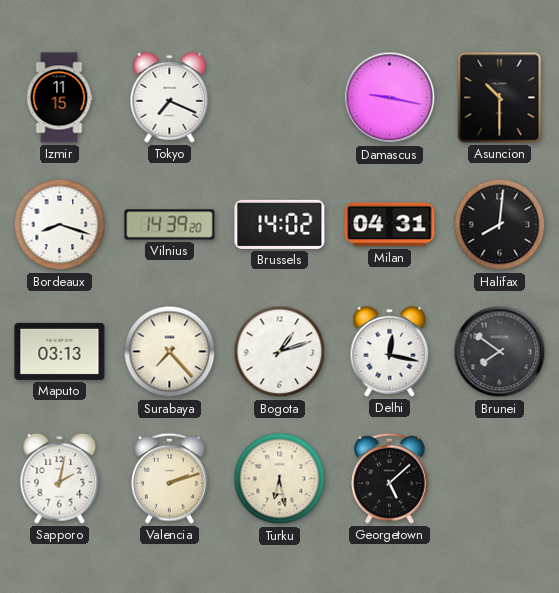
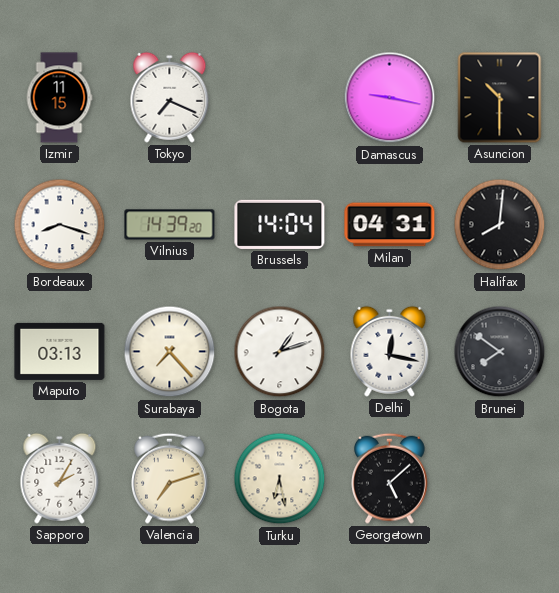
Brussels: 14:02 -> 14:04 (280, 224)
Sapporo: 2:02 -> 2:05 (60, 478)
Valencia: 2:12 -> 7:12 (170, 478)
